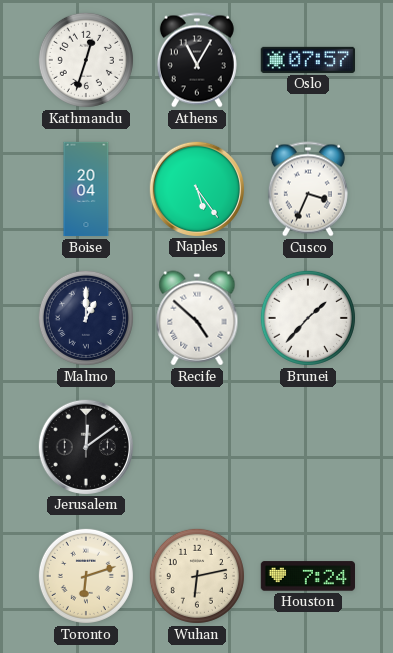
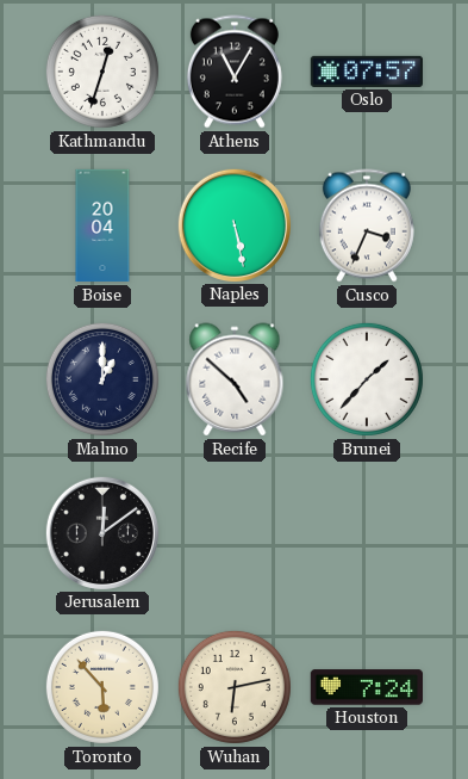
Naples: 5:24 -> 5:28 (233, 224)
Toronto: 6:12 -> 5:53 (102, 687)
